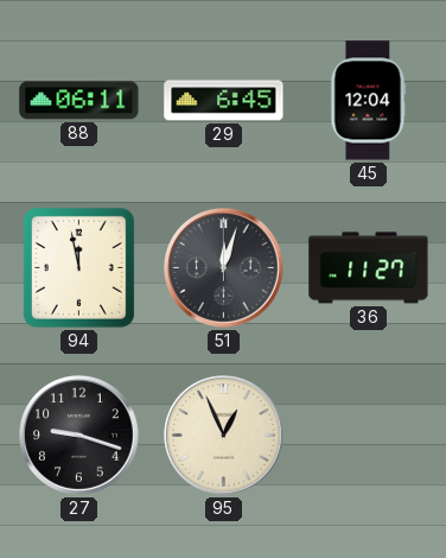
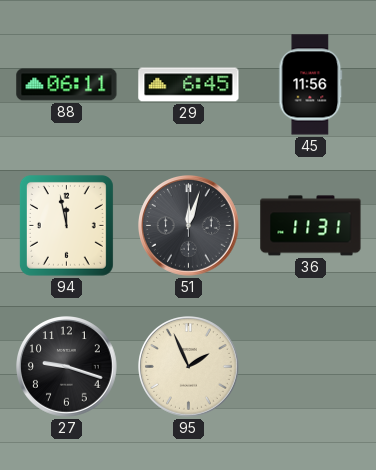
45: 12:04 -> 11:56 (311, 85)
36: 11:27 -> 11:31 (311, 226)
95: 12:56 -> 1:56 (189, 367)
